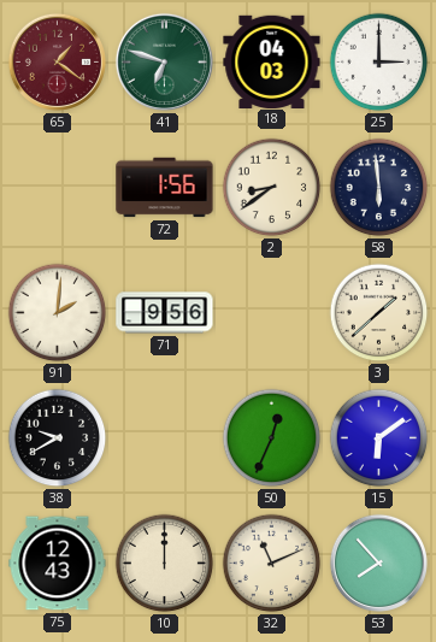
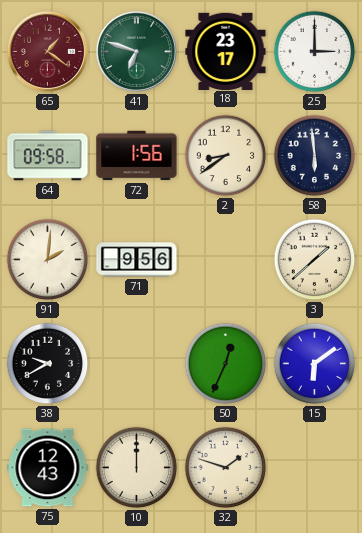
18: 04:03 -> 23:17 (226, 51)
64: none -> 09:58 (48, 156)
32: 11:11 -> 1:48 (226, 468)
53: 7:53 -> none (378, 563)
